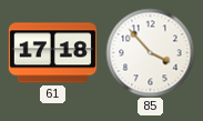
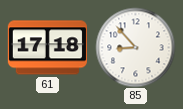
85: 3:53 -> 8:53 (135, 47)
